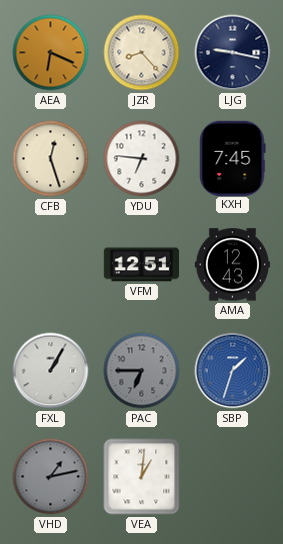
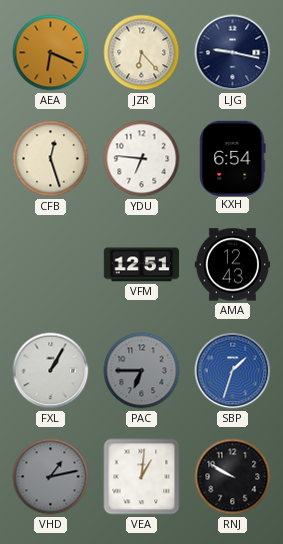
JZR: 8:23 -> 6:23 (142, 53)
KXH: 7:45 -> 6:54 (233, 158)
RNJ: none -> 9:50 (233, 477)
